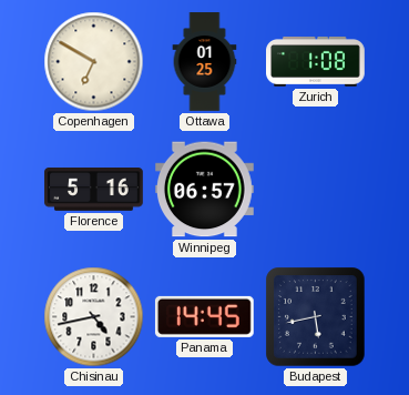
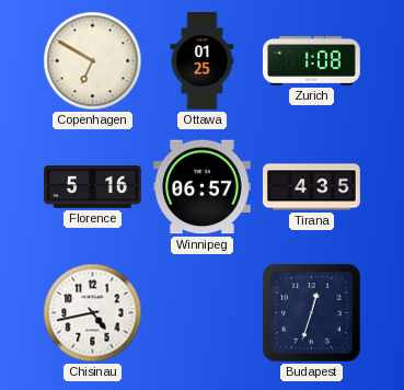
Tirana: none -> 4:35 (312, 187)
Panama: 14:45 -> none (204, 316)
Budapest: 5:43 -> 12:33 (312, 313)
